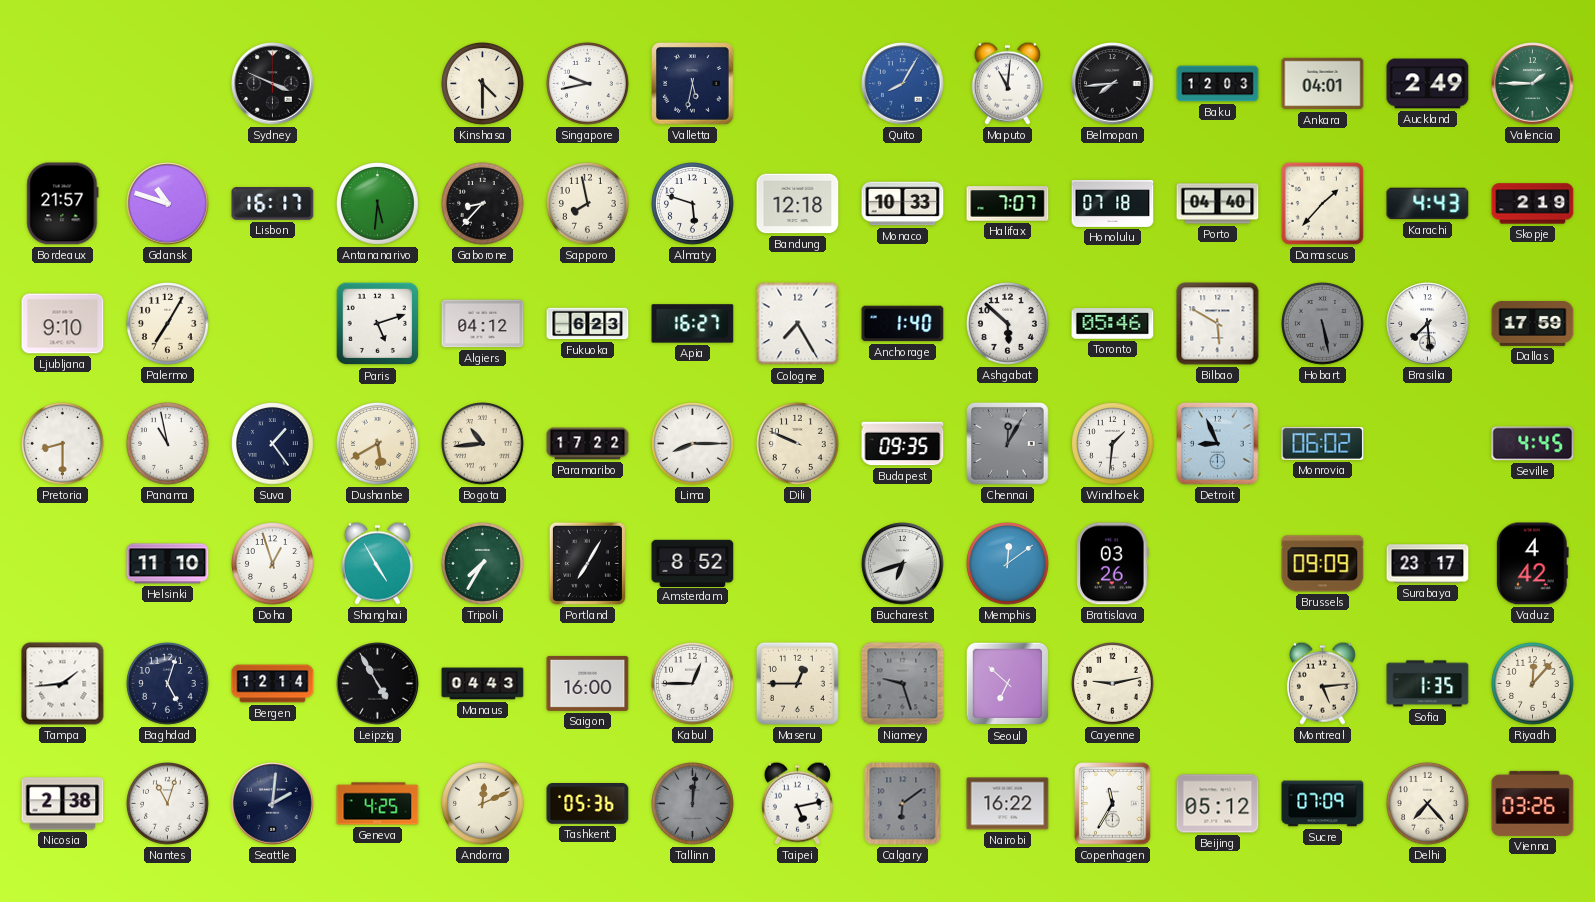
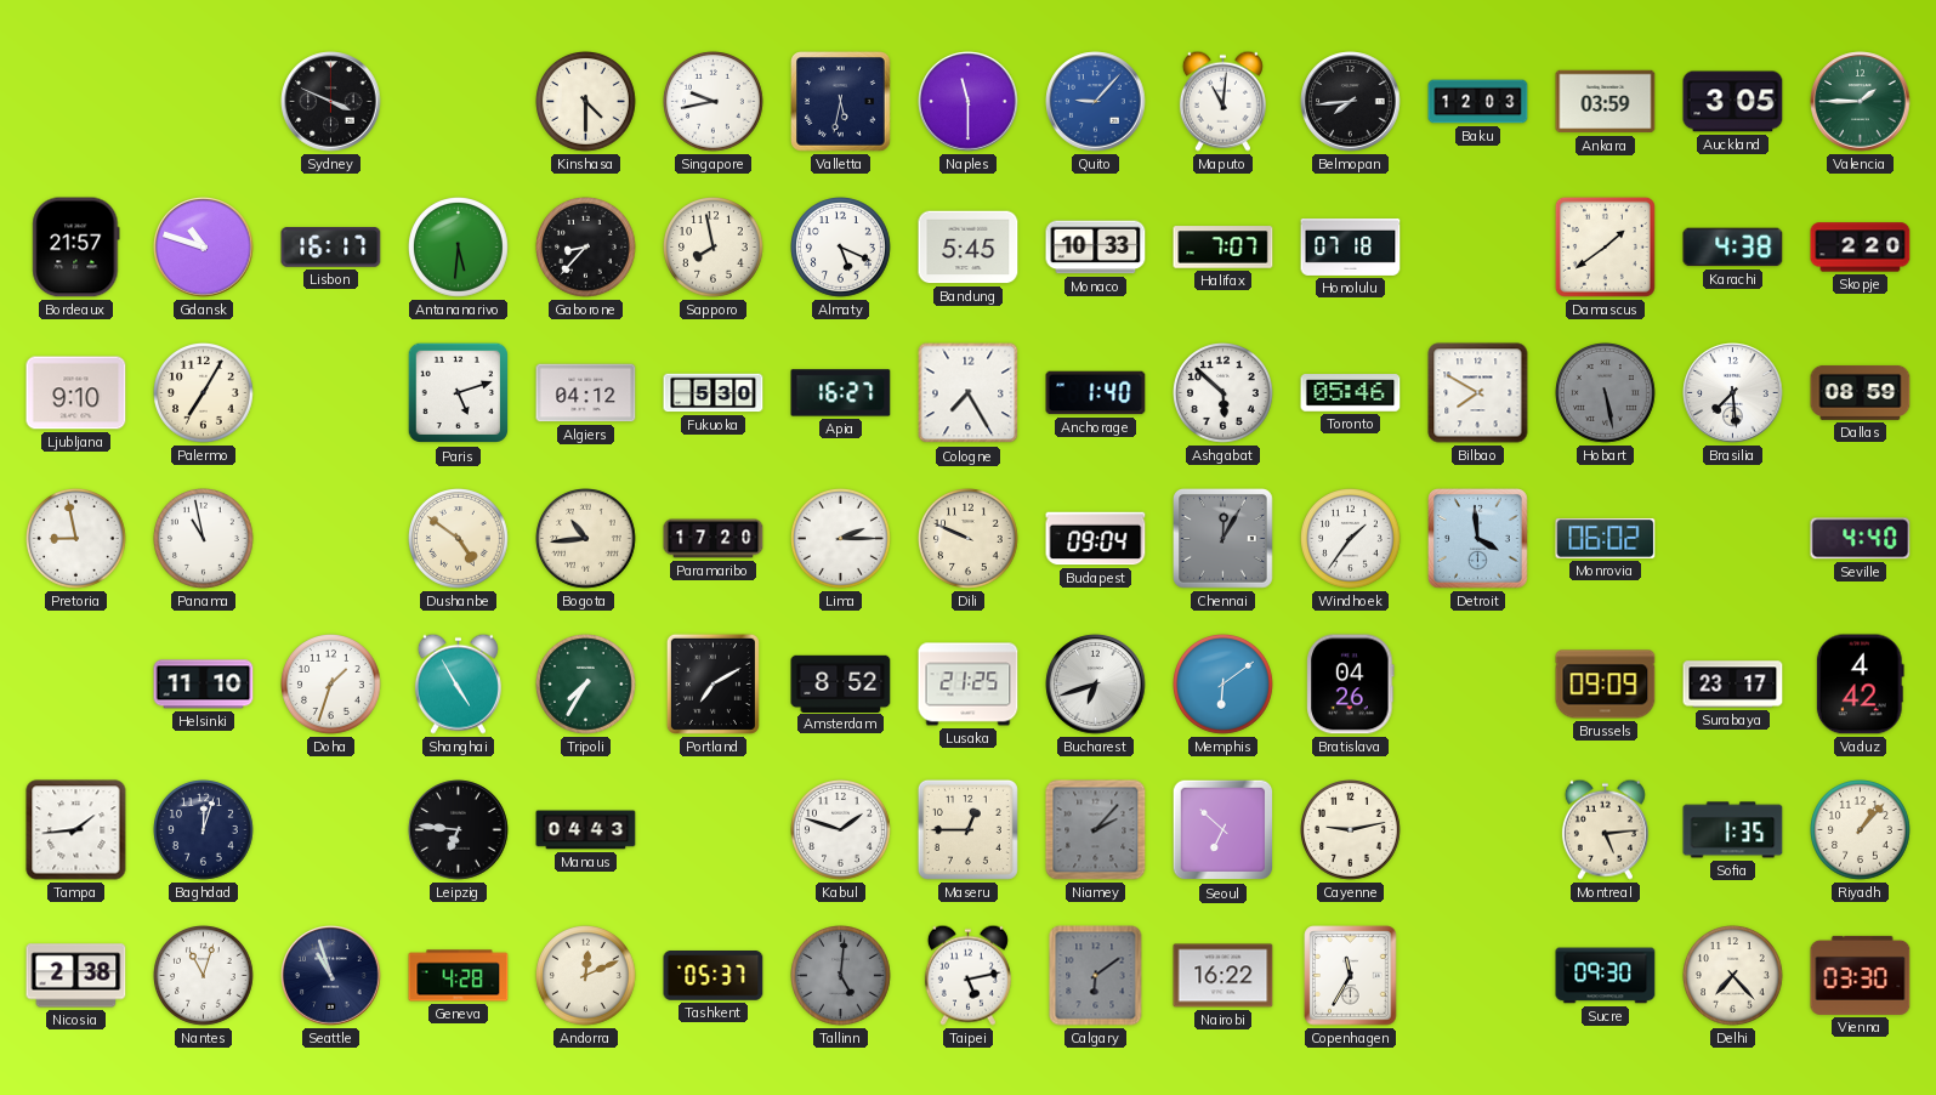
Naples: none -> 11:30 (969, 102)
Quito: 8:05 -> 9:07 (1096, 102)
Ankara: 04:01 -> 03:59 (1606, 102)
Auckland: 2:49 -> 3:05 (1733, 102)
Almaty: 5:48 -> 5:19 (841, 248)
Bandung: 12:18 -> 5:45 (969, 248)
Porto: 04:40 -> none (1218, 204)
Damascus: 1:37 -> 1:39 (1605, 246)
Karachi: 4:43 -> 4:38 (1733, 248)
Skopje: 2:19 -> 2:20 (1861, 248)
Fukuoka: 6:23 -> 5:30 (714, 393)
Bilbao: 5:50 -> 7:50 (1478, 393)
Dallas: 17:59 -> 08:59 (1861, 392)
Pretoria: 8:30 -> 8:58 (76, 539)
Suva: 1:24 -> none (273, 444)
Dushanbe: 5:40 -> 4:51 (459, 539)
Paramaribo: 17:22 -> 17:20 (714, 539)
Lima: 8:15 -> 2:15 (841, 539)
Budapest: 09:35 -> 09:04 (1096, 539)
Windhoek: 1:31 -> 1:36 (1351, 539)
Detroit: 8:56 -> 3:59 (1478, 539)
Seville: 4:45 -> 4:40 (1861, 539)
Doha: 12:57 -> 1:33 (331, 685)
Portland: 7:05 -> 7:10 (712, 683)
Lusaka: none -> 21:25 (969, 685)
Memphis: 12:09 -> 6:09 (1224, 685)
Bratislava: 03:26 -> 04:26 (1351, 685)
Baghdad: 5:03 -> 12:03 (204, 830)
Bergen: 12:14 -> none (273, 684)
Leipzig: 4:55 -> 6:46 (459, 830)
Saigon: 16:00 -> none (588, 683)
Kabul: 12:45 -> 1:48 (841, 830)
Niamey: 9:27 -> 2:07 (1096, 830)
Riyadh: 12:07 -> 1:07 (1861, 830)
Seattle: 2:01 -> 10:57 (331, 976)
Geneva: 4:25 -> 4:28 (459, 976)
Tashkent: 05:36 -> 05:37 (714, 976)
Tallinn: 12:01 -> 5:01 (841, 976)
Beijing: 05:12 -> none (1218, 804)
Sucre: 07:09 -> 09:30 (1606, 976)
Vienna: 03:26 -> 03:30 (1861, 975)
